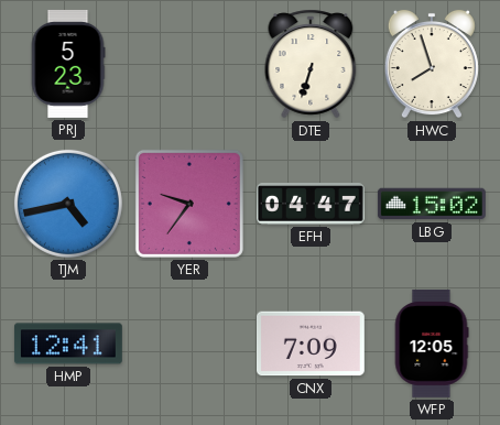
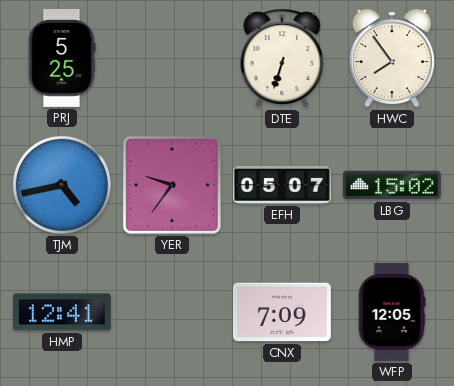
PRJ: 5:23 -> 5:25 (62, 58)
HWC: 7:57 -> 7:54 (392, 58)
EFH: 04:47 -> 05:07 (282, 185)
